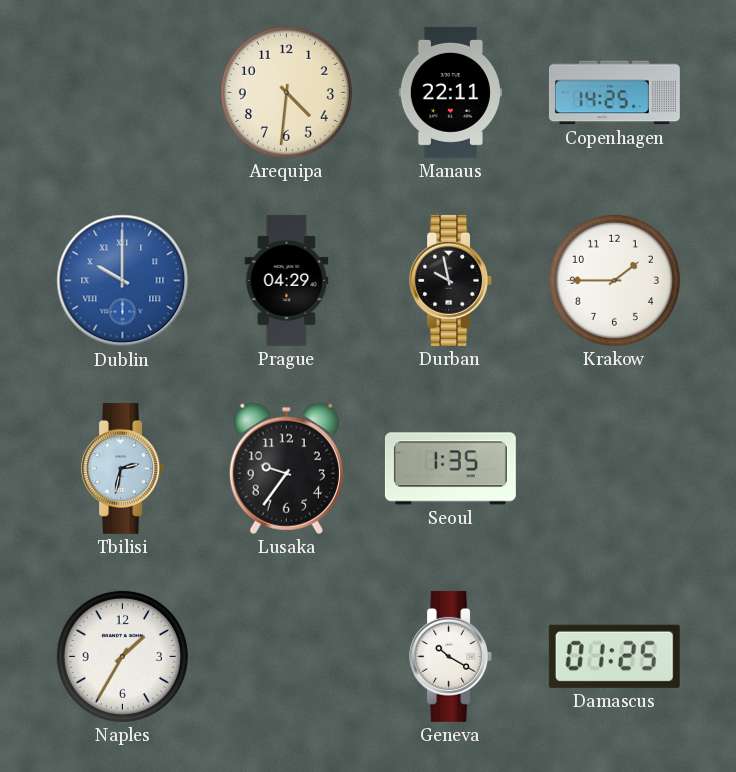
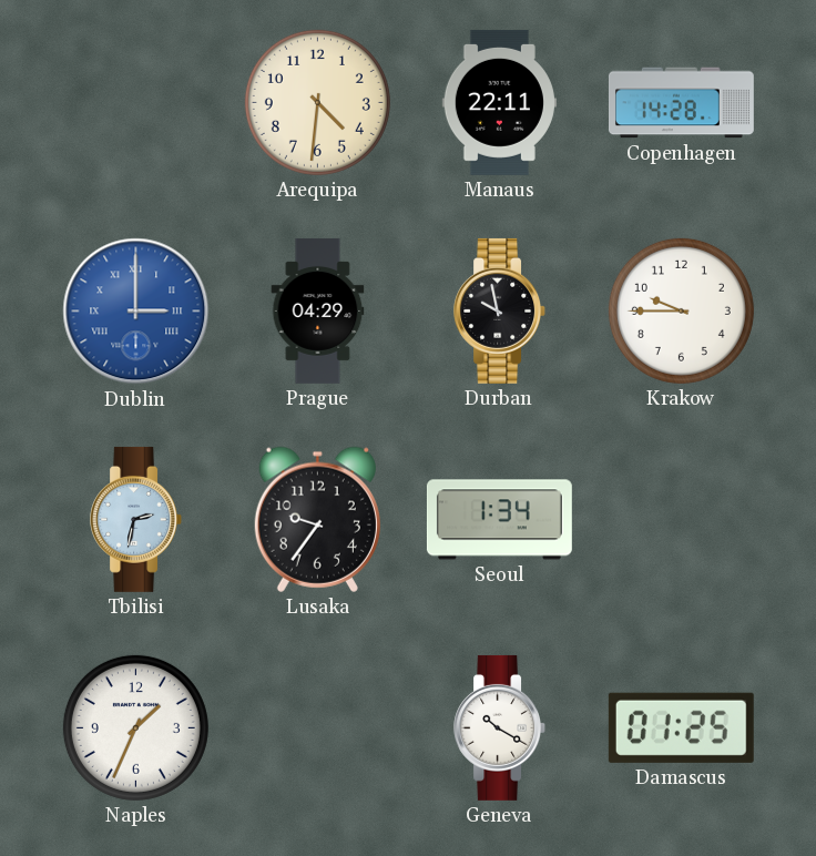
Copenhagen: 14:25 -> 14:28 (681, 103)
Dublin: 10:00 -> 3:00 (136, 312)
Krakow: 1:45 -> 9:45 (681, 310)
Seoul: 1:35 -> 1:34 (499, 520)
Naples: 1:35 -> 1:34 (135, 727)
